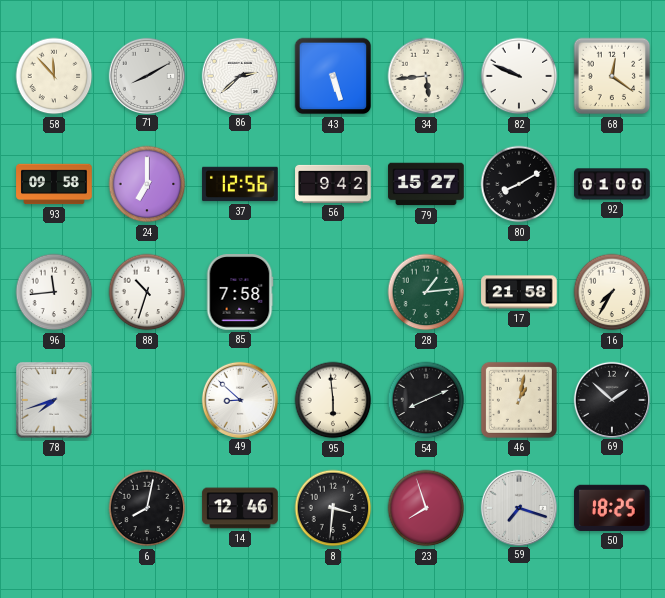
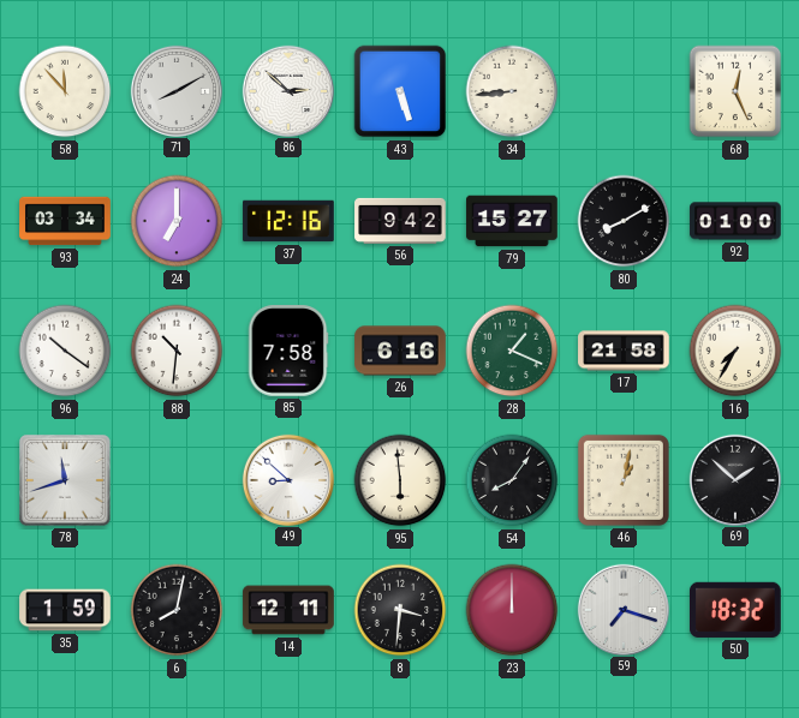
86: 2:38 -> 2:52 (287, 90)
34: 5:44 -> 8:44 (512, 91)
82: 9:49 -> none (519, 76)
68: 12:21 -> 12:26 (735, 91)
93: 09:58 -> 03:34 (65, 221)
37: 12:56 -> 12:16 (288, 221)
96: 11:44 -> 10:21 (65, 351)
88: 10:33 -> 10:31 (177, 351)
26: none -> 6:16 (400, 351)
28: 1:14 -> 1:19 (512, 351)
78: 7:42 -> 11:42 (66, 481)
54: 8:11 -> 8:06 (512, 480)
35: none -> 1:59 (65, 610)
14: 12:46 -> 12:11 (288, 610)
23: 7:57 -> 12:00 (512, 610)
50: 18:25 -> 18:32 (737, 610)
